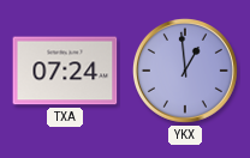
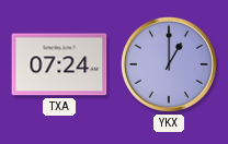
YKX: 12:59 -> 1:00 (169, 64)
